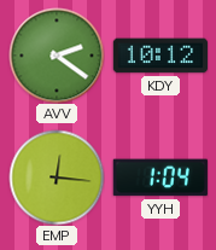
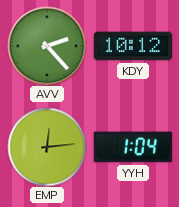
AVV: 2:21 -> 2:23 (47, 46)
EMP: 12:16 -> 12:14 (47, 147)
